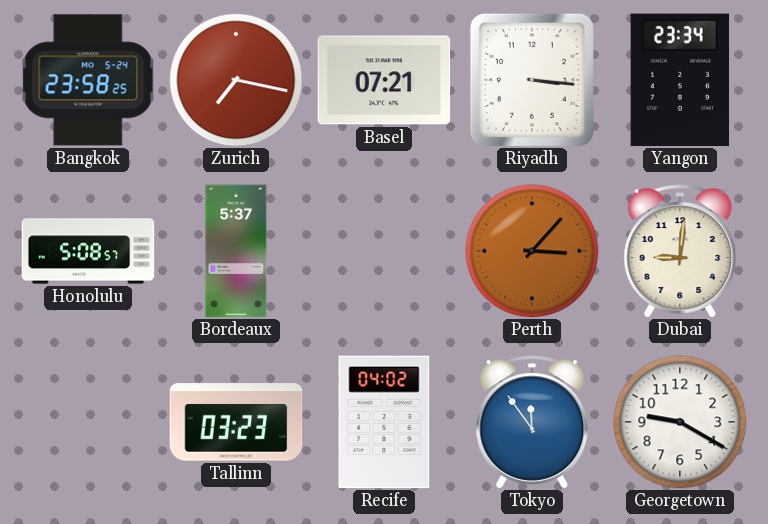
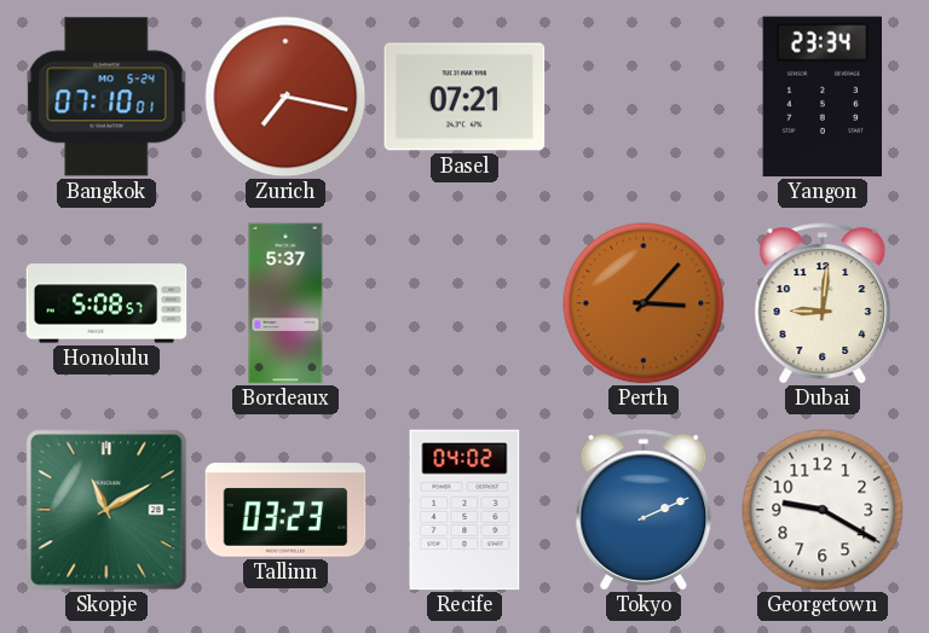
Bangkok: 23:58 -> 07:10 (106, 97)
Riyadh: 3:16 -> none (532, 80)
Skopje: none -> 11:10 (106, 510)
Tokyo: 11:54 -> 2:11 (644, 510)
